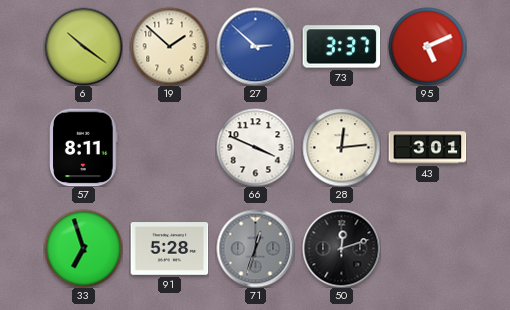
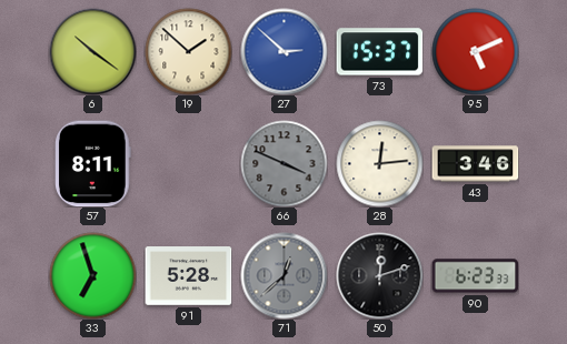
73: 3:37 -> 15:37 (379, 52)
66 dial: white -> grey (283, 163)
43: 3:01 -> 3:46 (475, 164)
71: 12:33 -> 12:38 (283, 275)
90: none -> 6:23 (475, 276)
